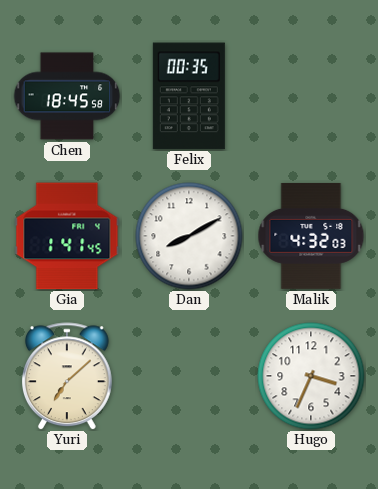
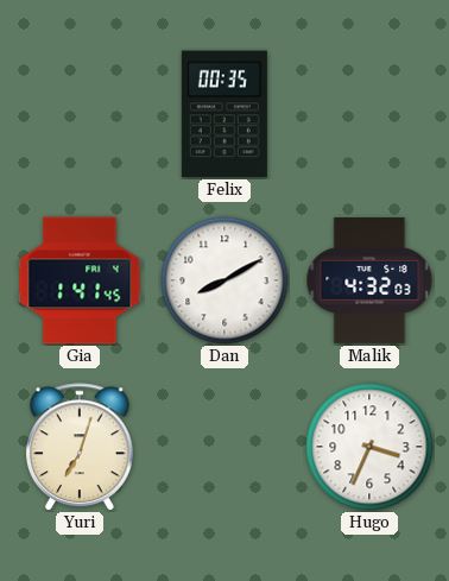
Chen: 18:45 -> none (67, 96)
Yuri: 7:08 -> 7:03 (80, 447)
